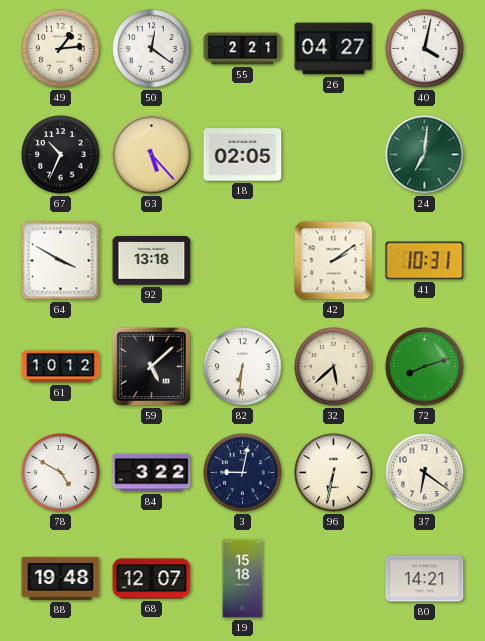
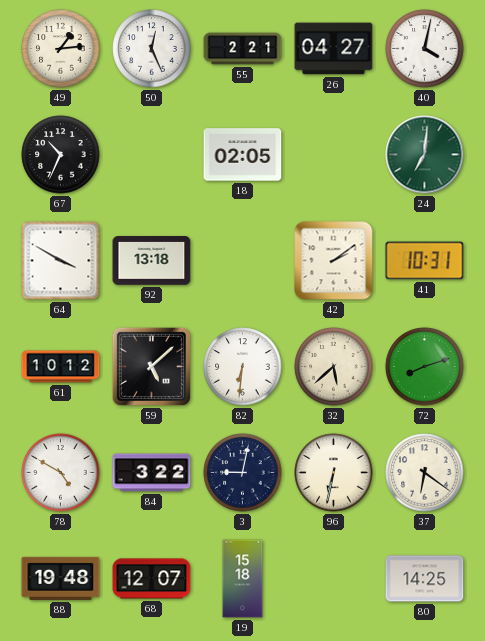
50: 12:21 -> 12:26 (152, 49)
63: 5:23 -> none (152, 155)
80: 14:21 -> 14:25 (425, 579)
